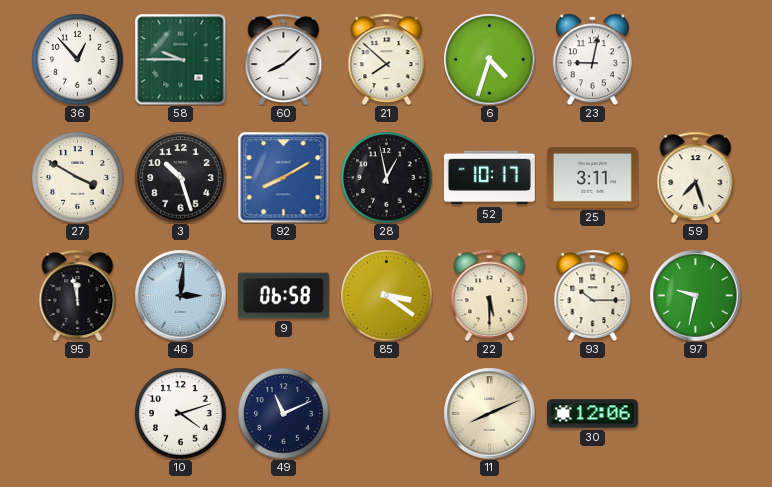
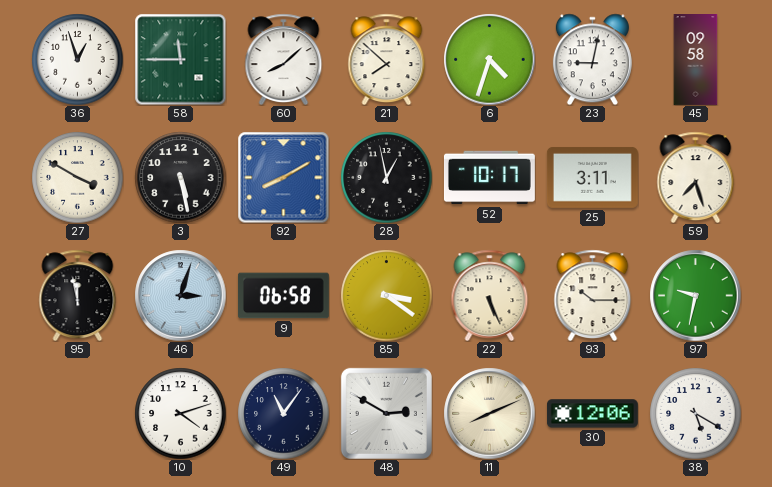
36: 12:53 -> 12:57 (77, 59)
58: 9:45 -> 11:45 (180, 59)
45: none -> 09:58 (696, 60)
3: 10:27 -> 5:28 (180, 177)
46: 3:01 -> 3:03 (180, 295)
22: 5:30 -> 5:26 (490, 295)
49: 11:11 -> 11:06 (283, 413)
48: none -> 2:50 (386, 413)
38: none -> 5:20 (695, 413)
